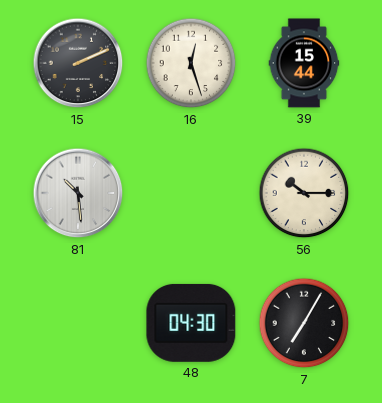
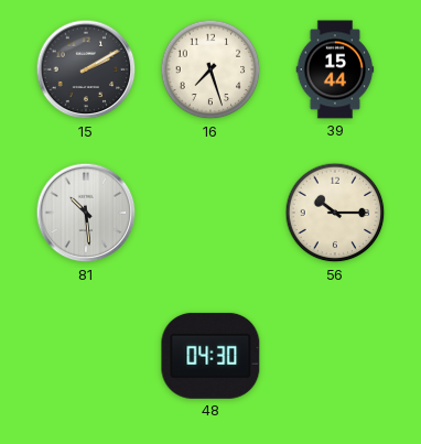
15: 2:11 -> 2:10 (86, 69)
16: 12:27 -> 7:27 (210, 69)
7: 7:05 -> none (304, 323)
